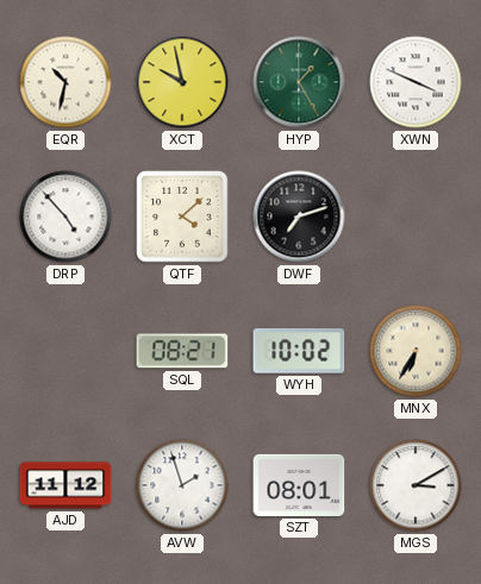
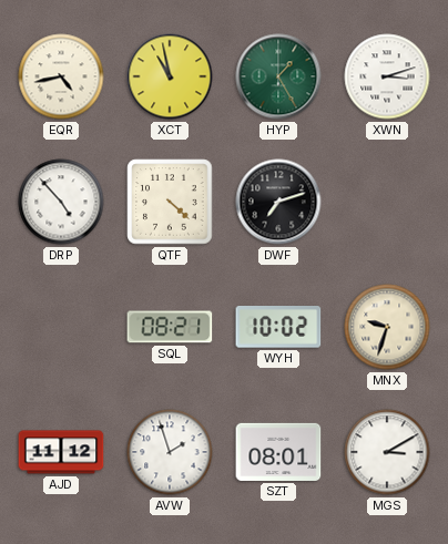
EQR: 10:32 -> 4:43 (61, 76)
XCT: 9:58 -> 10:58 (170, 76)
XWN: 3:49 -> 3:12 (387, 76)
QTF: 4:08 -> 4:22 (170, 202)
MNX: 6:35 -> 9:33 (387, 327)
